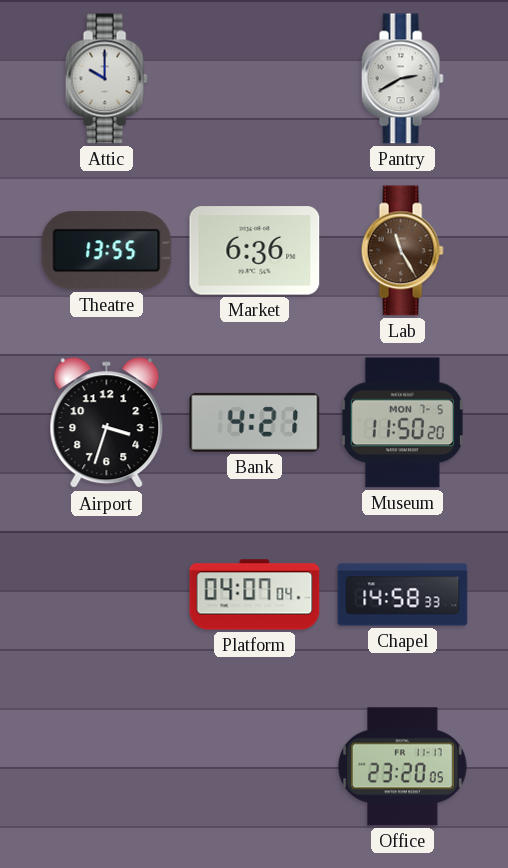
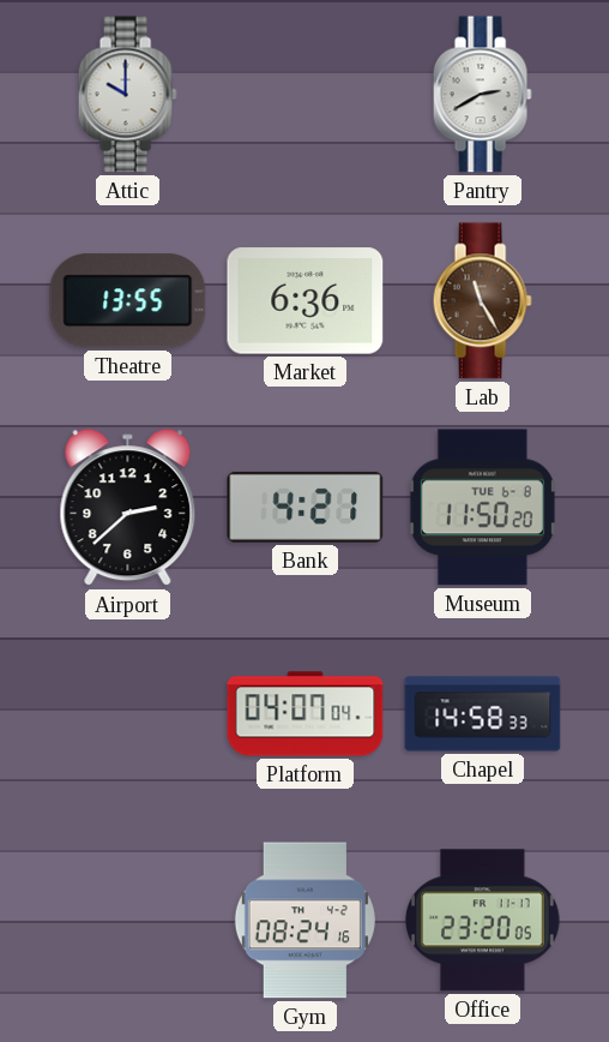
Airport: 3:33 -> 2:38 (128, 508)
Museum date: MON 7-5 -> TUE 6-8 (482, 508)
Gym: none -> 08:24 (304, 921)
